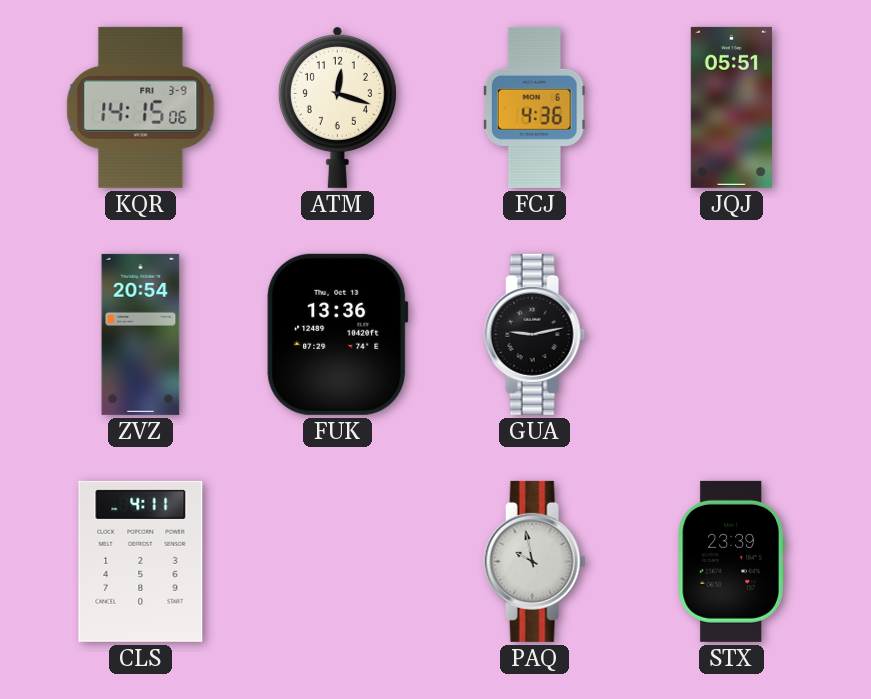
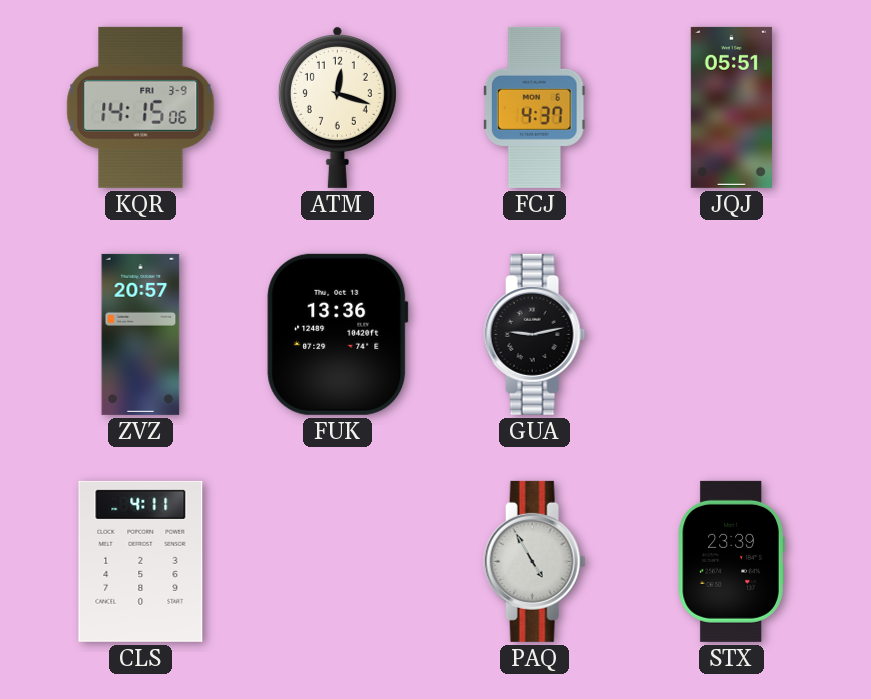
FCJ: 4:36 -> 4:37 (534, 107)
ZVZ: 20:54 -> 20:57 (141, 334)
PAQ: 9:58 -> 4:55 (535, 561)
